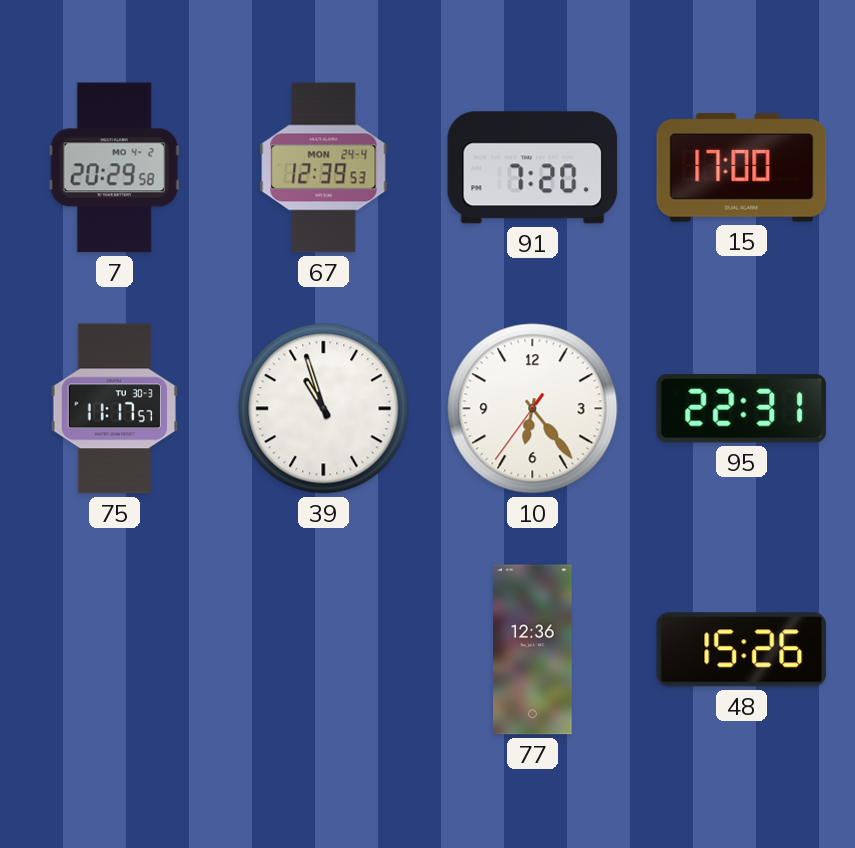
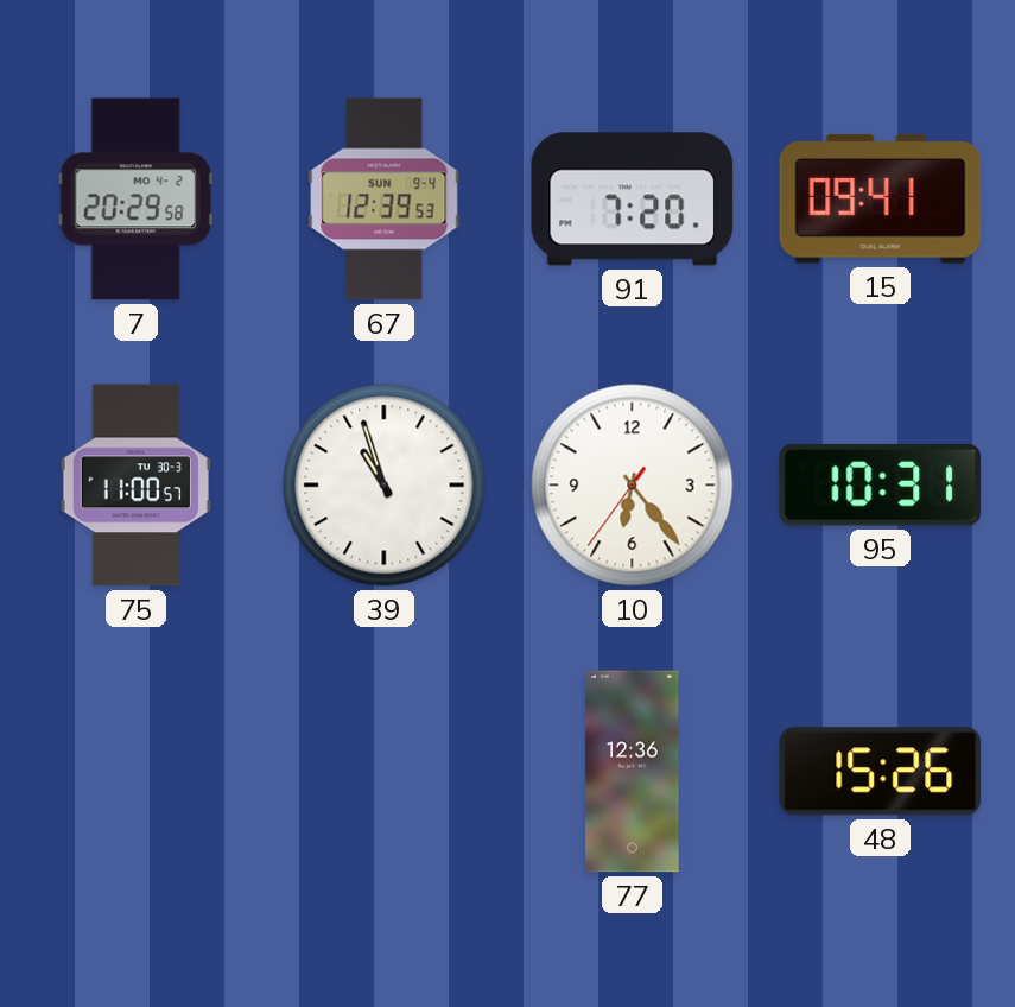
67 date: MON 24-4 -> SUN 9-4 (385, 199)
15: 17:00 -> 09:41 (881, 199)
75: 11:17 -> 11:00 (135, 486)
95: 22:31 -> 10:31 (881, 484)
